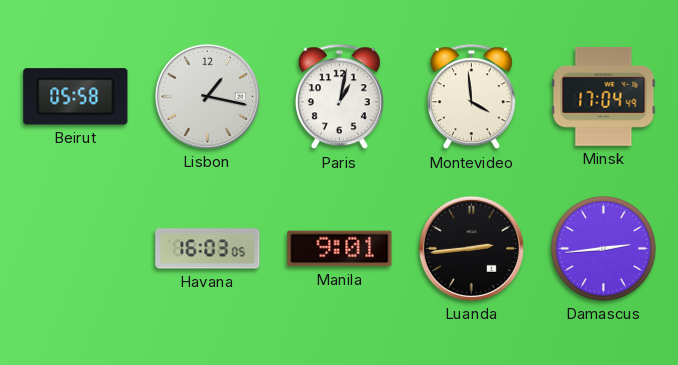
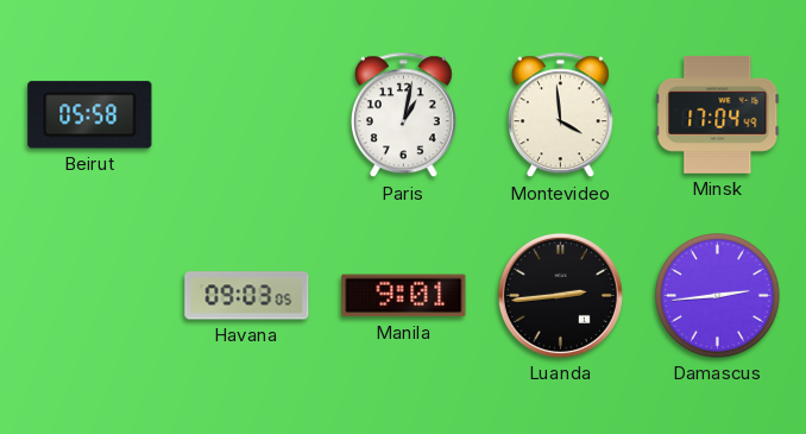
Lisbon: 1:17 -> none (207, 96)
Havana: 16:03 -> 09:03 (247, 296)
